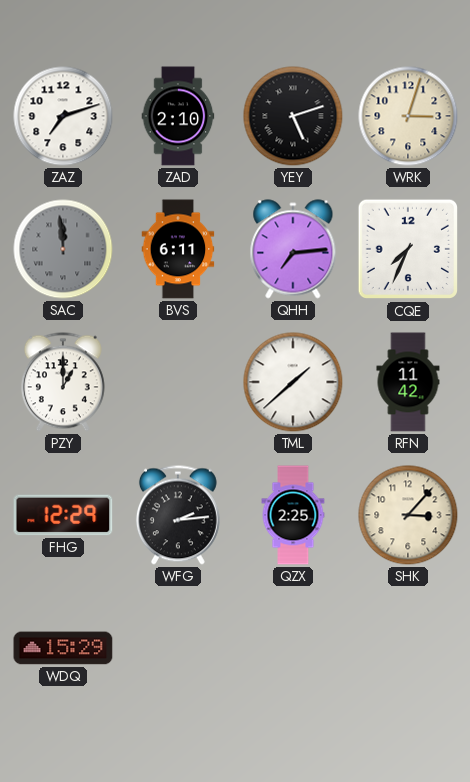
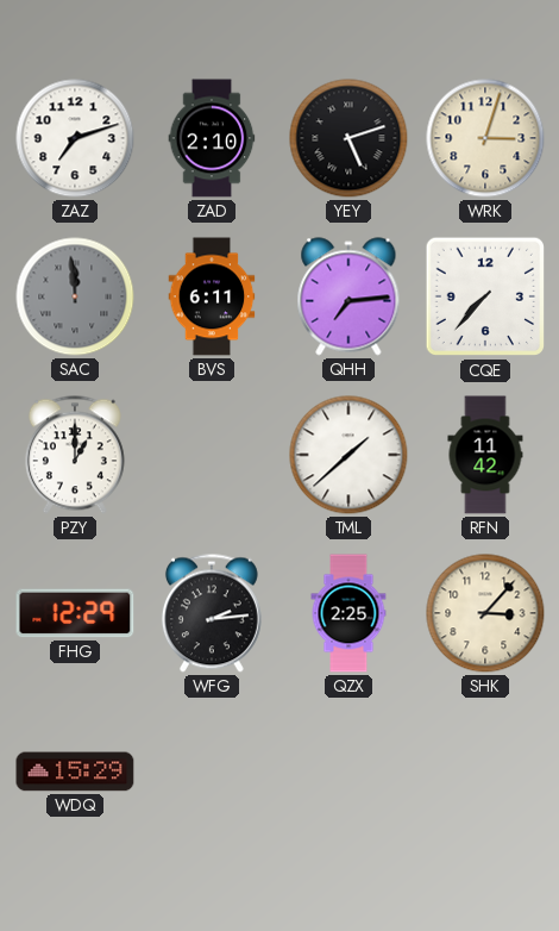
CQE: 7:34 -> 7:37 (485, 296)
